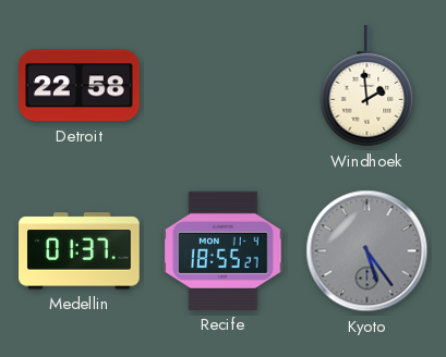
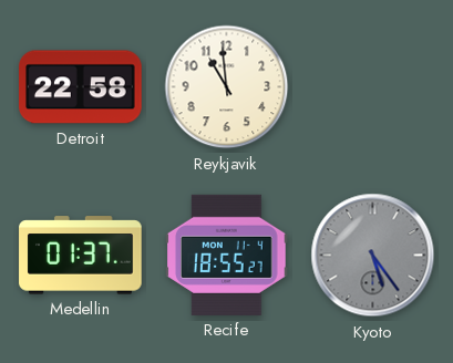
Reykjavik: none -> 10:59 (227, 87)
Windhoek: 1:59 -> none (367, 86)
